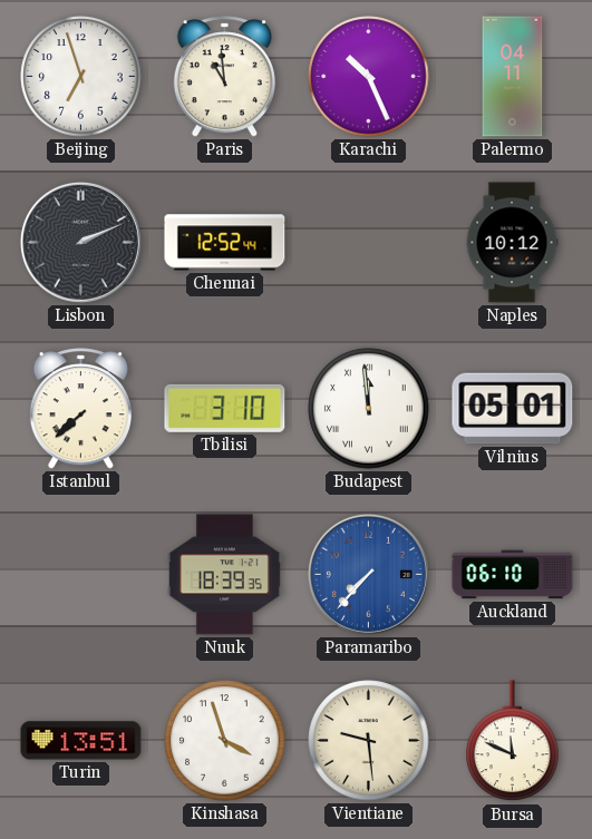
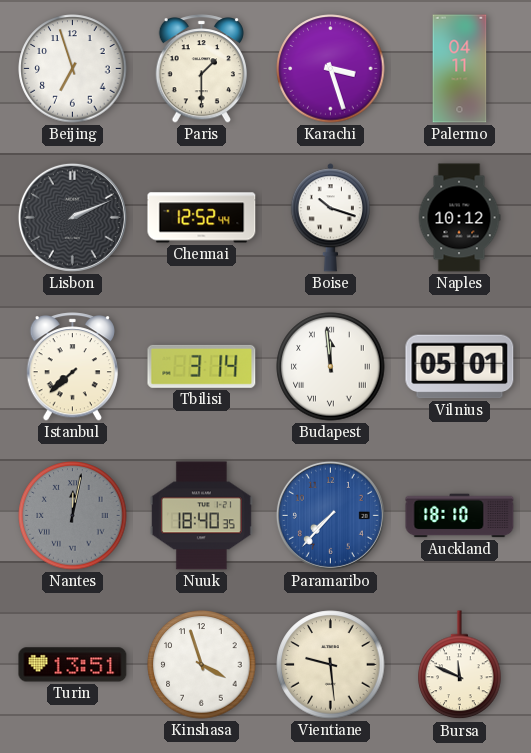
Paris: 10:59 -> 1:30 (201, 69)
Karachi: 10:26 -> 3:27 (331, 69)
Boise: none -> 10:18 (330, 218)
Tbilisi: 3:10 -> 3:14 (202, 366)
Nantes: none -> 12:02 (73, 516)
Nuuk: 18:39 -> 18:40 (201, 516)
Auckland: 06:10 -> 18:10 (460, 516)
